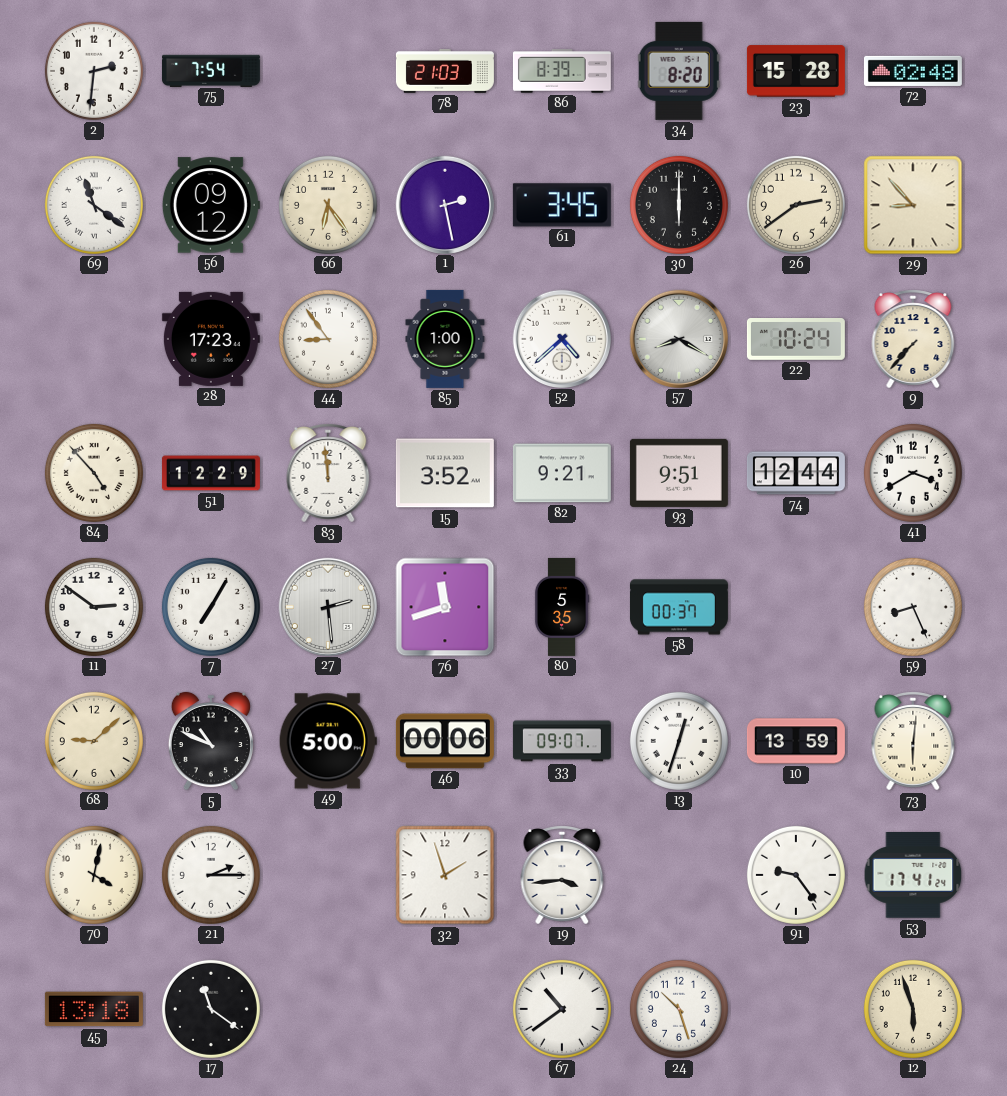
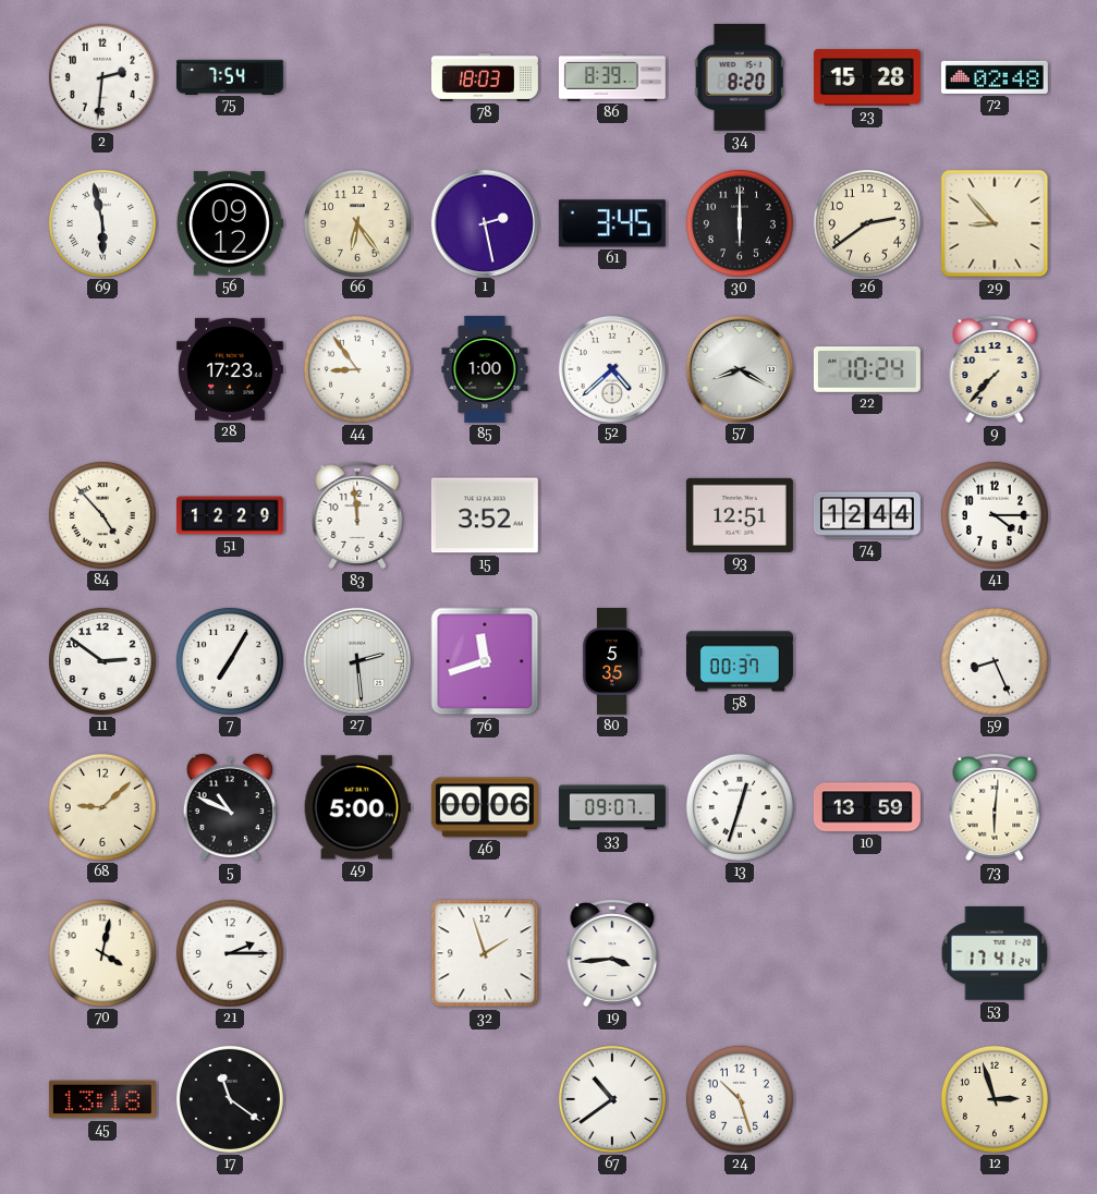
78: 21:03 -> 18:03 (485, 77)
69: 11:21 -> 5:58 (102, 223)
82: 9:21 -> none (562, 473)
93: 9:51 -> 12:51 (740, 515)
41: 3:40 -> 4:15 (995, 515)
91: 9:24 -> none (796, 875)
12: 5:57 -> 2:57 (995, 1099)
